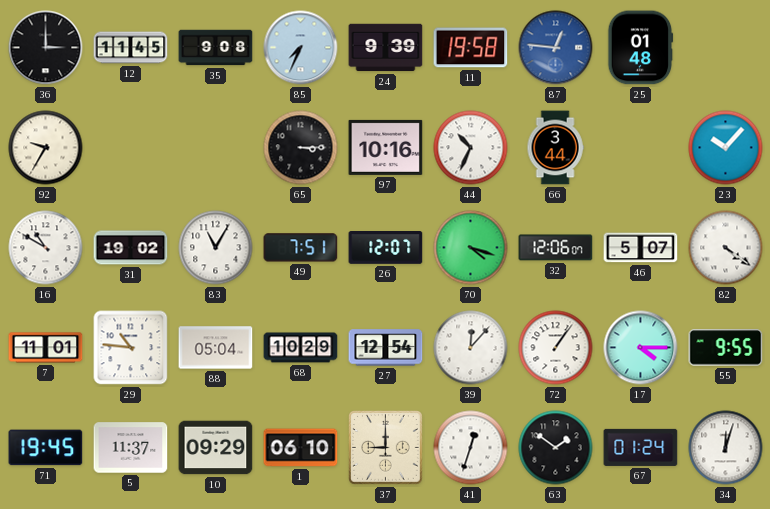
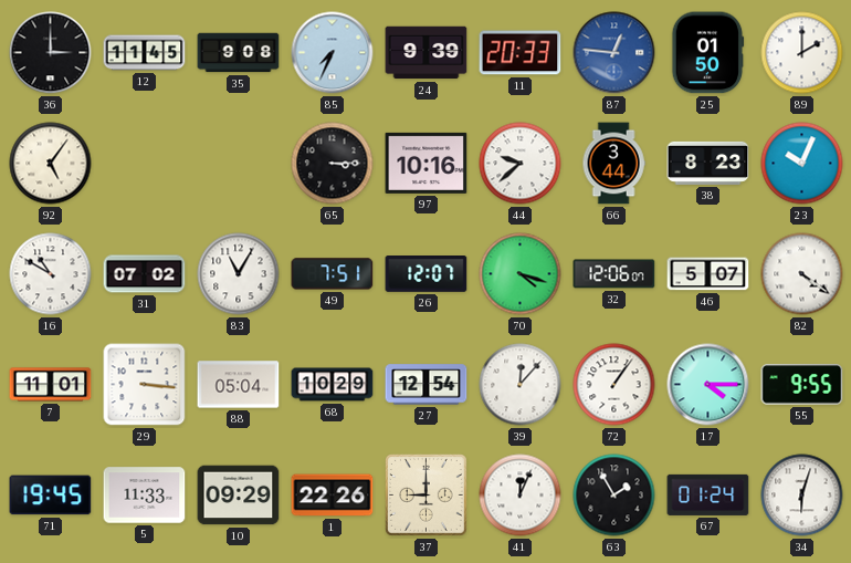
11: 19:58 -> 20:33 (521, 53)
25: 01:48 -> 01:50 (708, 53)
89: none -> 2:00 (802, 53)
92: 9:35 -> 5:06 (51, 164)
44: 10:34 -> 9:38 (521, 164)
38: none -> 8:23 (708, 163)
23: 10:07 -> 10:04 (802, 164)
31: 19:02 -> 07:02 (145, 274)
29: 10:46 -> 3:16 (145, 385)
5: 11:37 -> 11:33 (145, 496)
1: 06:10 -> 22:26 (333, 496)
41: 12:33 -> 12:04 (521, 496)
63: 1:51 -> 1:55 (614, 496)
34: 12:03 -> 6:03 (802, 496)
